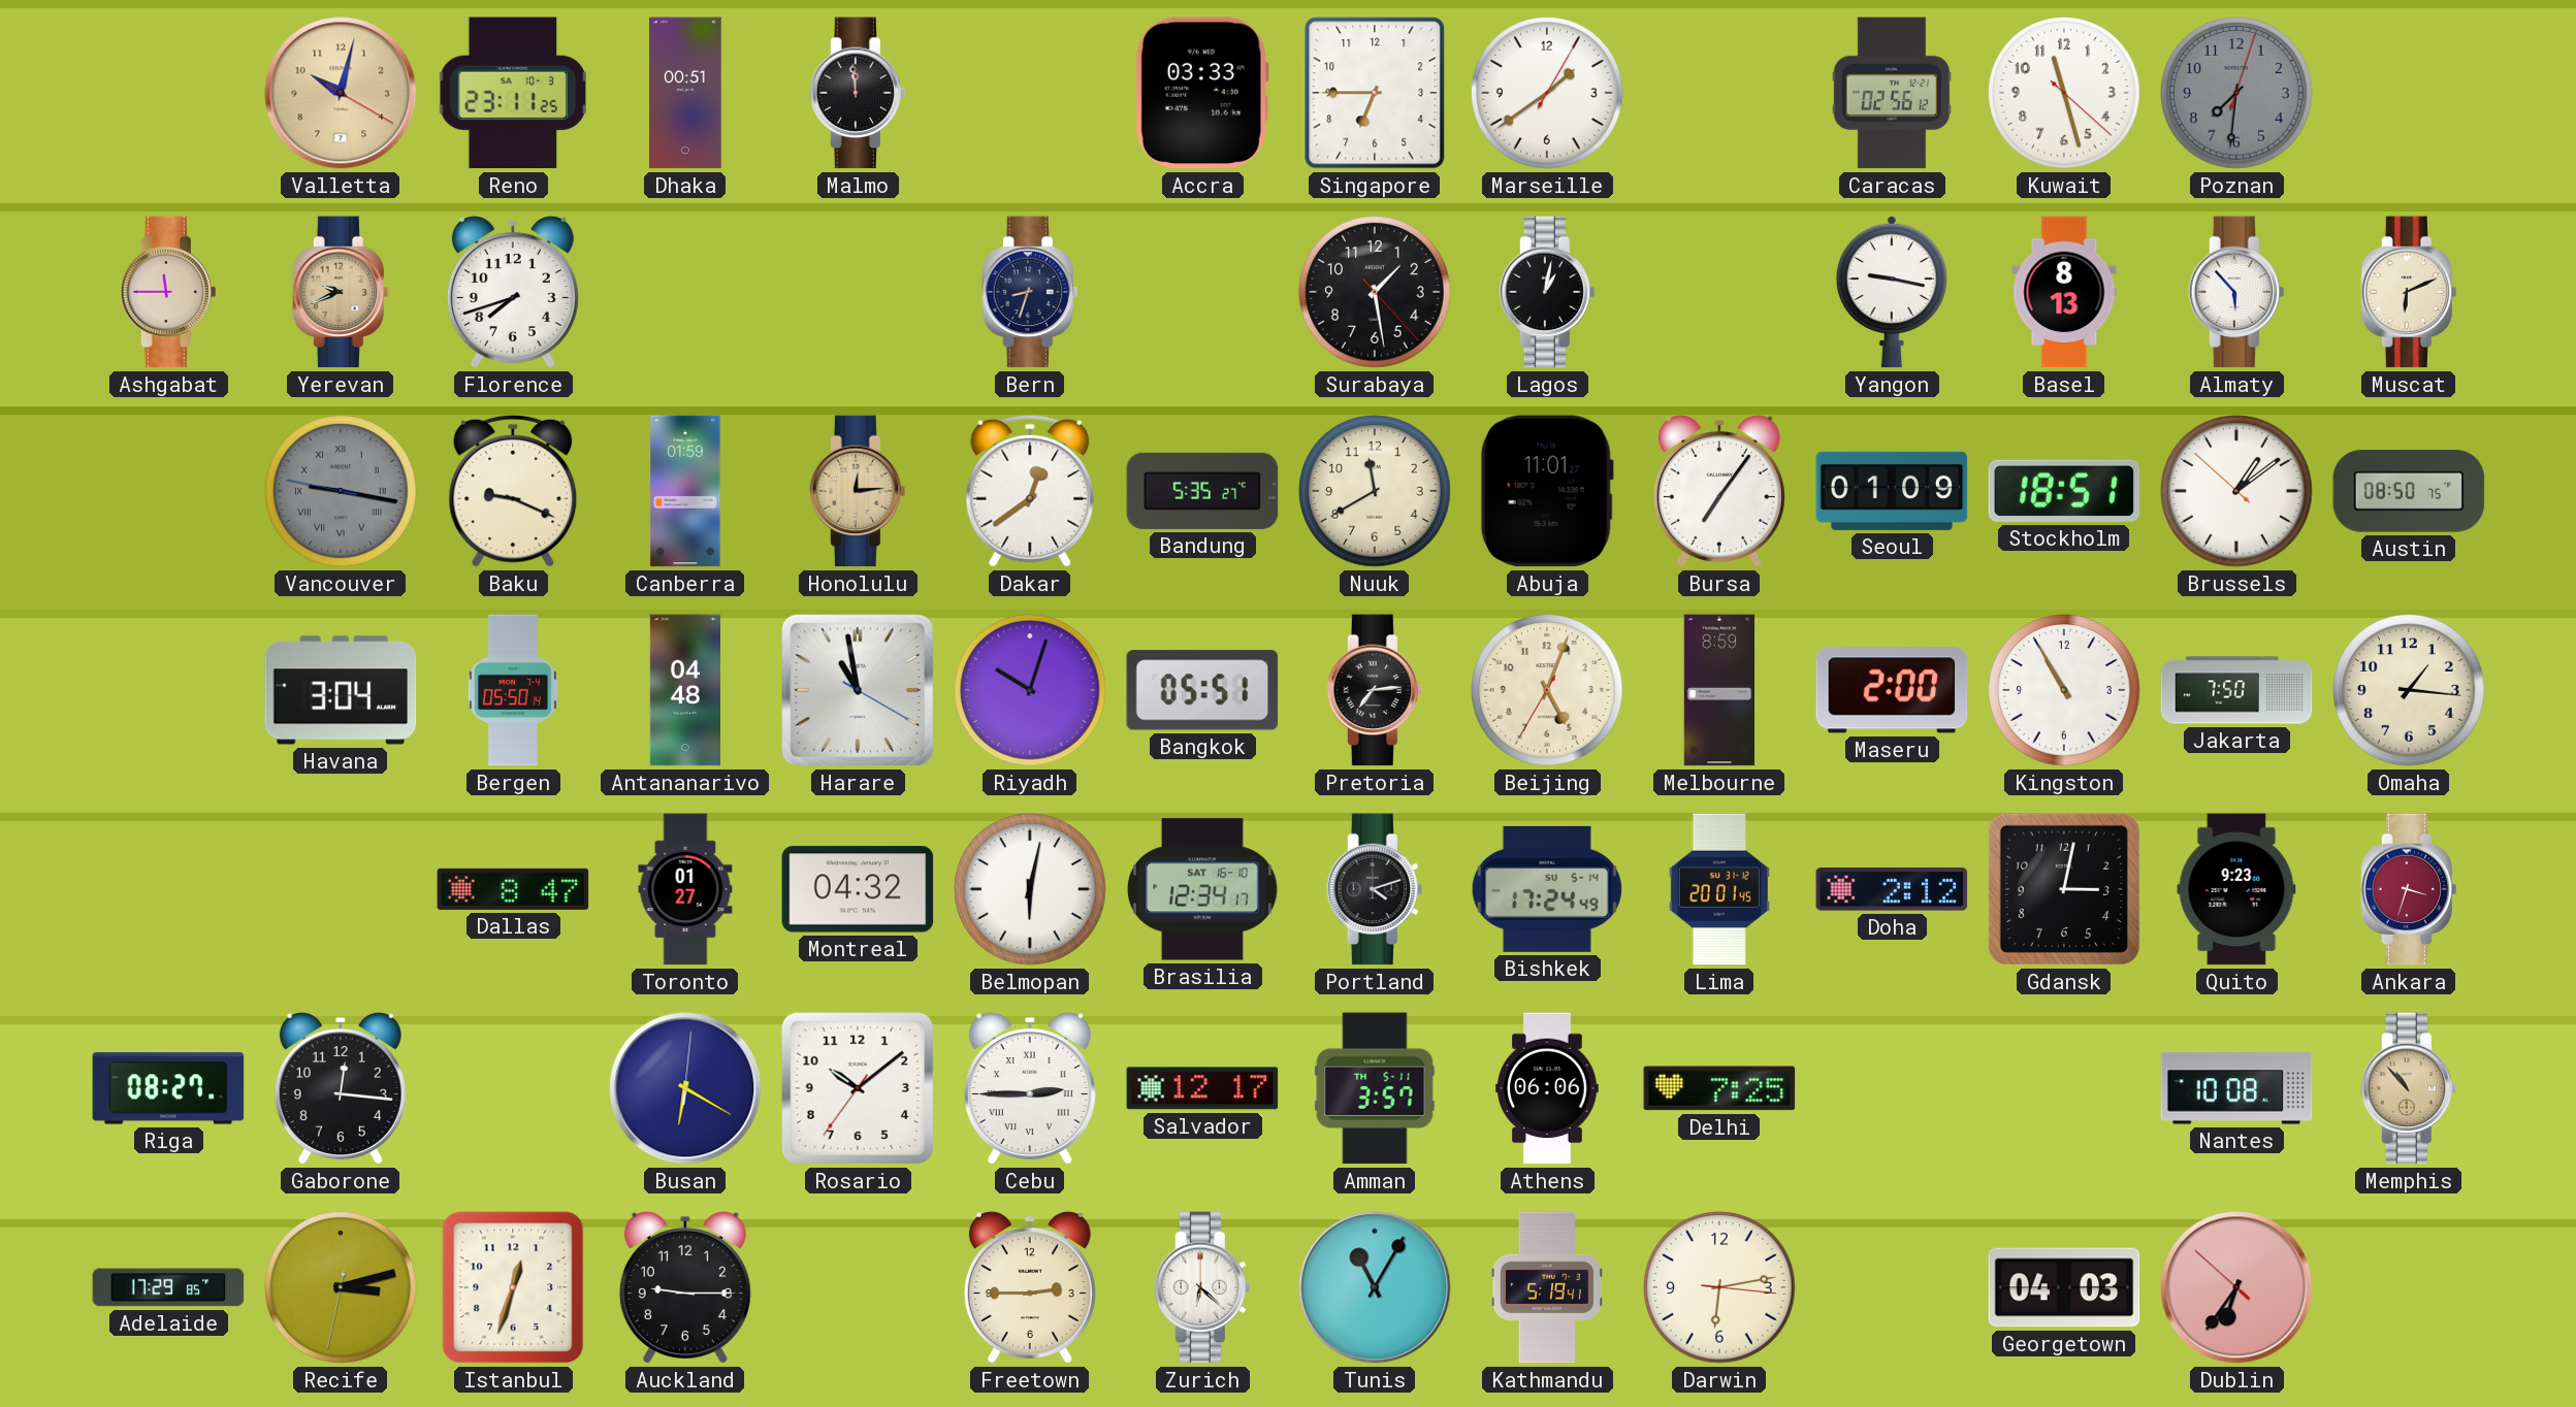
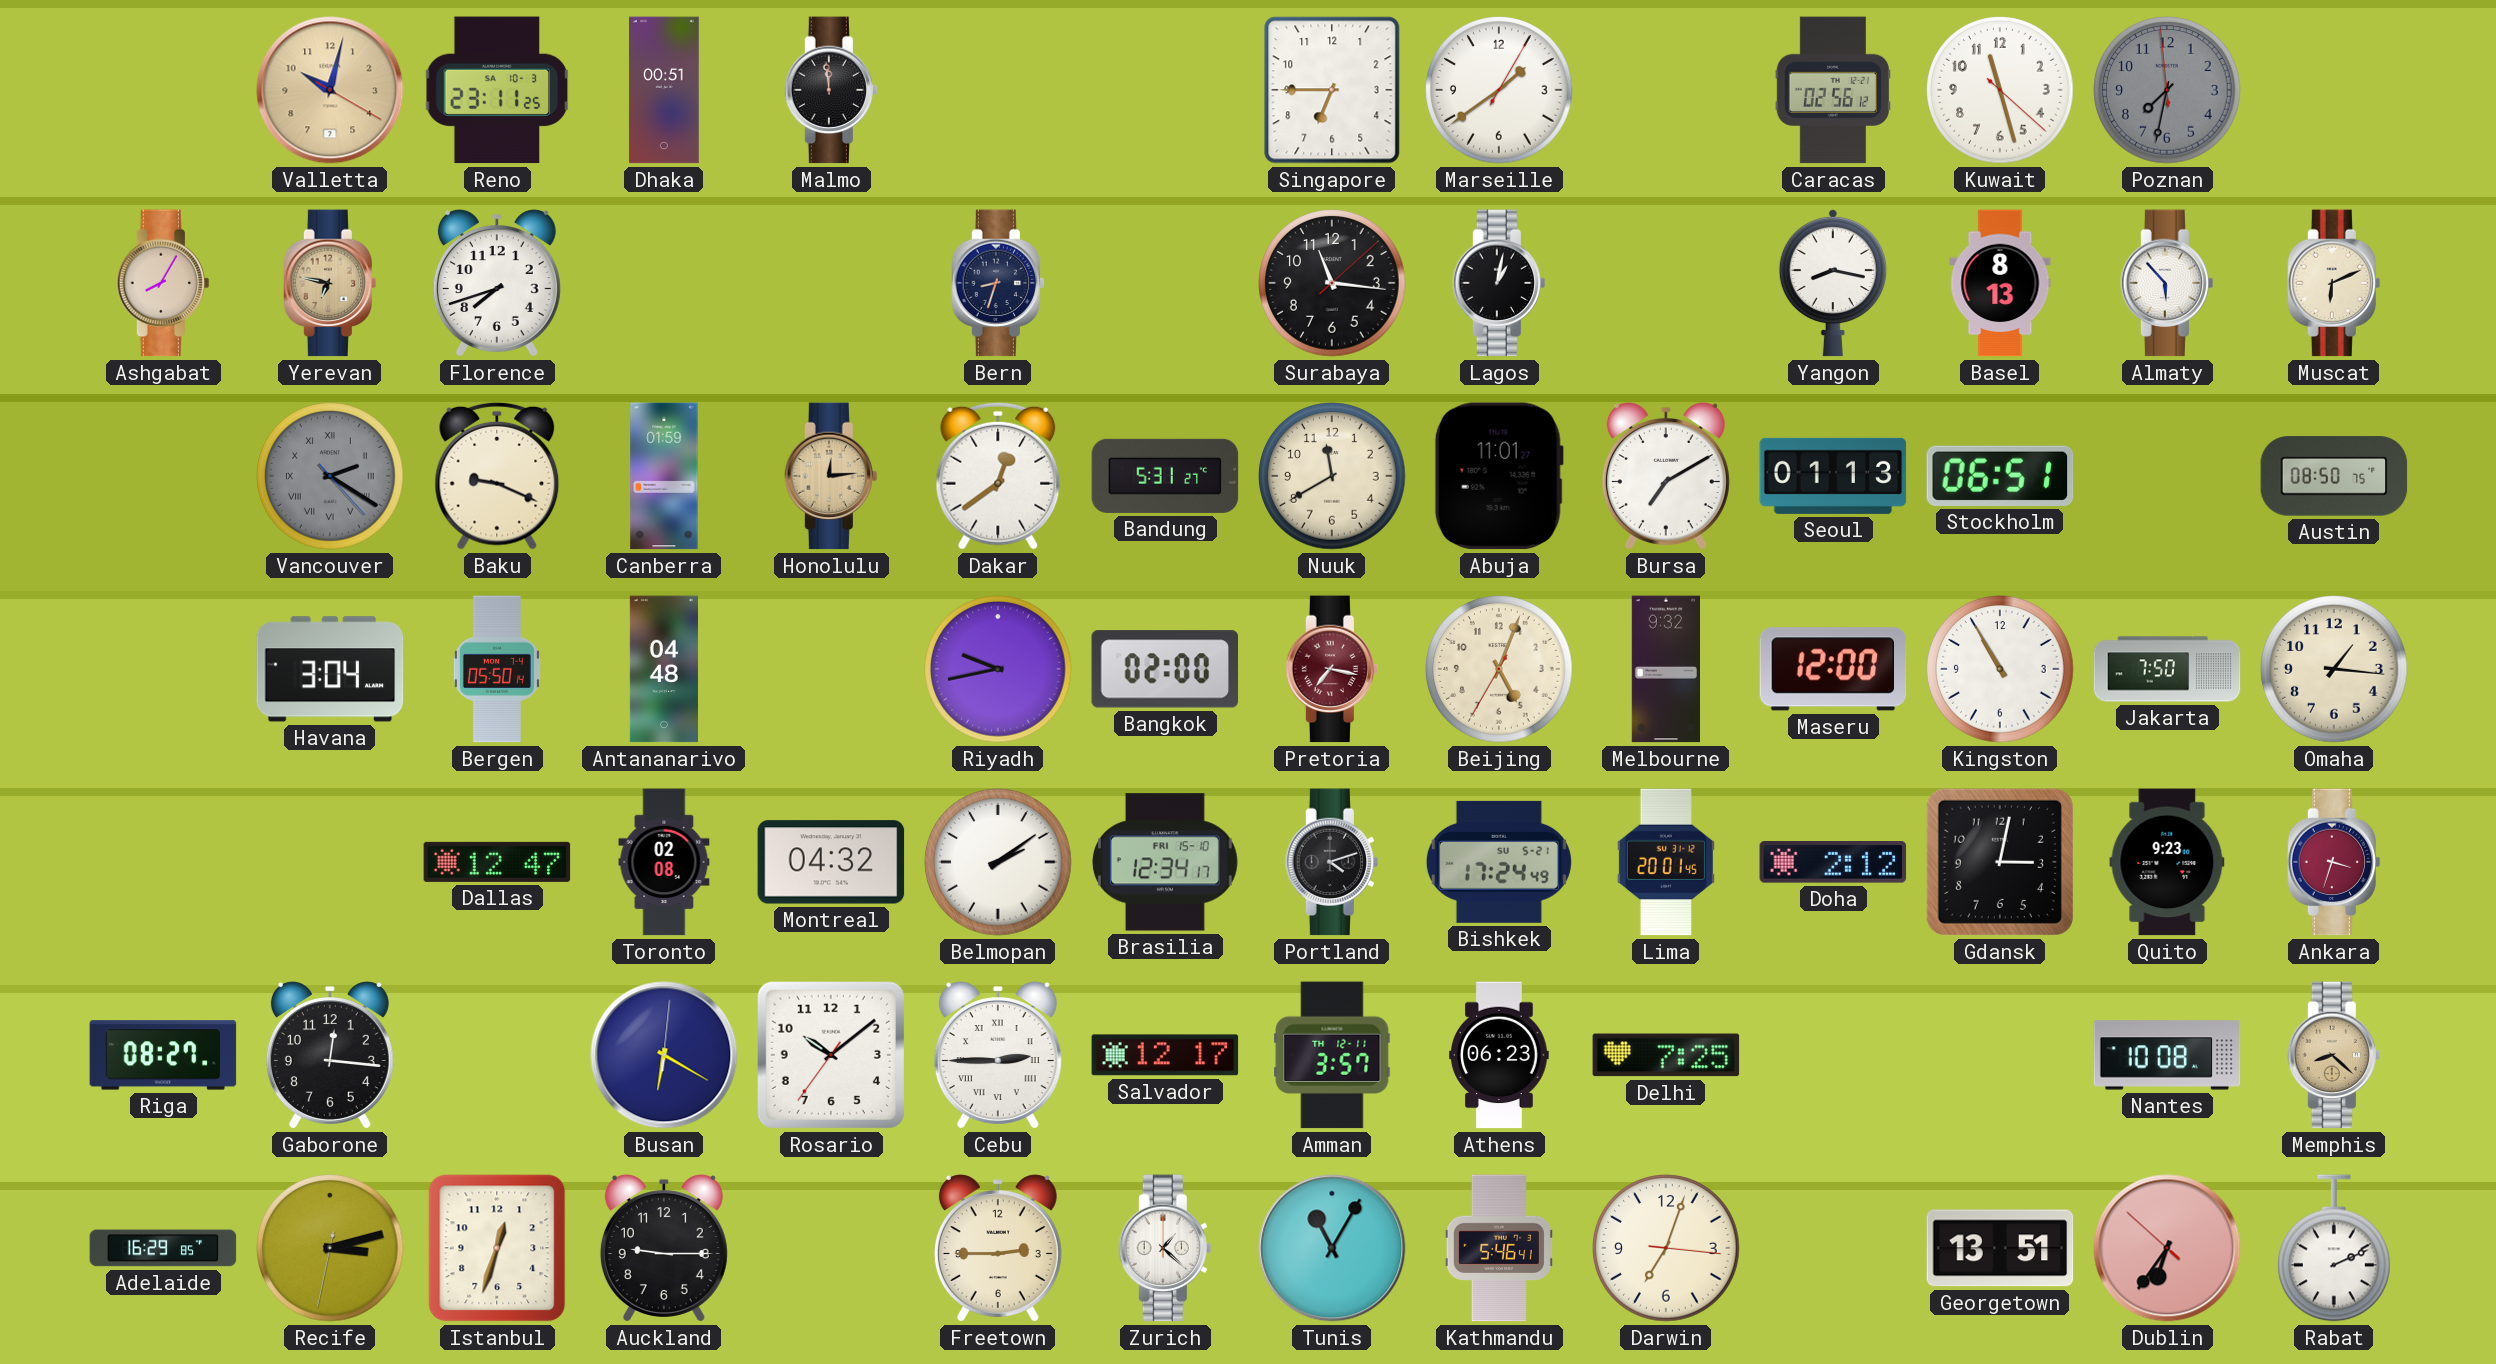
Accra: 03:33 -> none (1202, 93)
Poznan: 7:31:03 -> 7:31:59 (2167, 90)
Ashgabat: 11:45 -> 8:05 (163, 283)
Yerevan: 9:41 -> 6:47 (330, 283)
Surabaya: 1:28 -> 11:16 (1332, 283)
Yangon: 9:17 -> 8:17 (1833, 283)
Vancouver: 9:16 -> 2:20 (330, 476)
Bandung: 5:35 -> 5:31 (1165, 476)
Bursa: 7:06 -> 7:10 (1666, 476)
Seoul: 01:09 -> 01:13 (1833, 476)
Stockholm: 18:51 -> 06:51 (2000, 476)
Brussels: 1:08 -> none (2236, 491)
Harare: 10:58 -> none (858, 690)
Riyadh: 10:03 -> 9:43 (998, 669)
Bangkok: 05:51 -> 02:00 (1165, 669)
Pretoria: 7:14 -> 7:17 (1332, 669)
Pretoria dial: black -> burgundy (1332, 669)
Melbourne: 8:59 -> 9:32 (1665, 669)
Maseru: 2:00 -> 12:00 (1833, 669)
Dallas: 8:47 -> 12:47 (497, 862)
Toronto: 01:27 -> 02:08 (664, 862)
Belmopan: 6:02 -> 2:09 (998, 862)
Brasilia date: SAT 16-10 -> FRI 15-10 (1165, 862)
Bishkek date: SU 5-14 -> SU 5-21 (1499, 862)
Amman date: TH 5-11 -> TH 12-11 (1332, 1055)
Athens: 06:06 -> 06:23 (1499, 1055)
Memphis: 10:53 -> 8:22 (2334, 1055)
Adelaide: 17:29 -> 16:29 (163, 1248)
Zurich: 6:22 -> 1:22 (1165, 1248)
Kathmandu: 5:19 -> 5:46 (1499, 1248)
Darwin: 6:13 -> 7:03 (1666, 1248)
Georgetown: 04:03 -> 13:51 (2000, 1248)
Rabat: none -> 2:11 (2335, 1248)
